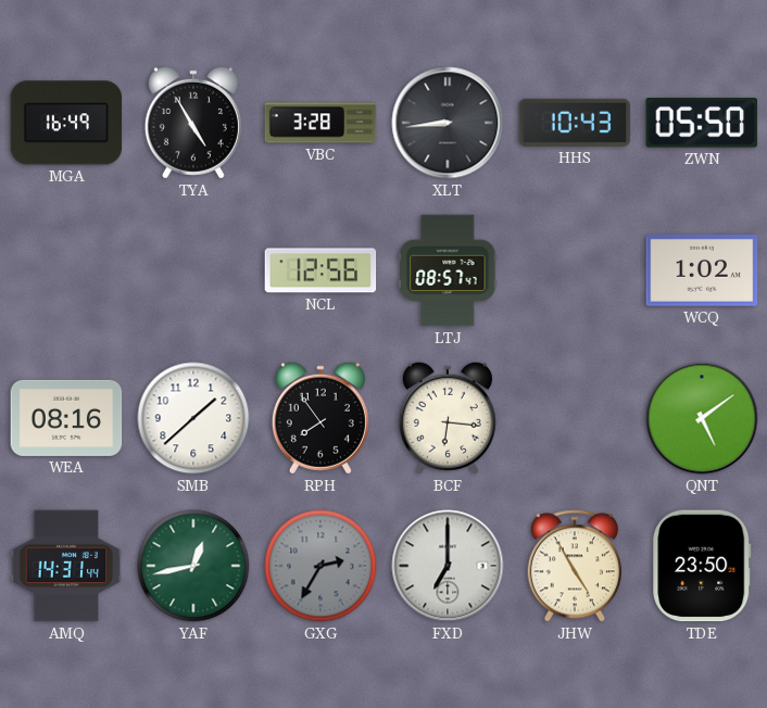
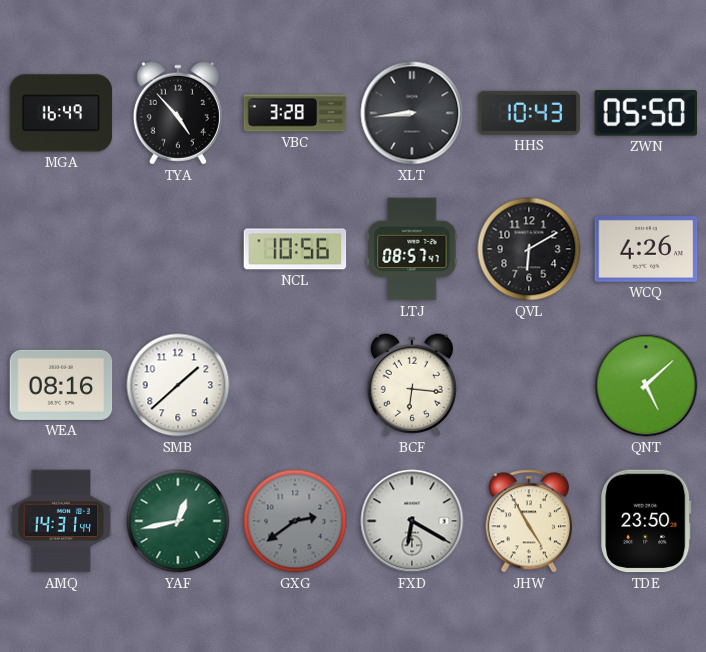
TYA: 4:55 -> 4:53 (178, 113)
NCL: 12:56 -> 10:56 (295, 249)
QVL: none -> 6:10 (529, 249)
WCQ: 1:02 -> 4:26 (646, 250)
RPH: 7:54 -> none (320, 418)
QNT: 5:09 -> 5:08 (646, 385)
GXG: 2:35 -> 2:39 (295, 521)
FXD: 7:00 -> 6:20 (412, 521)
